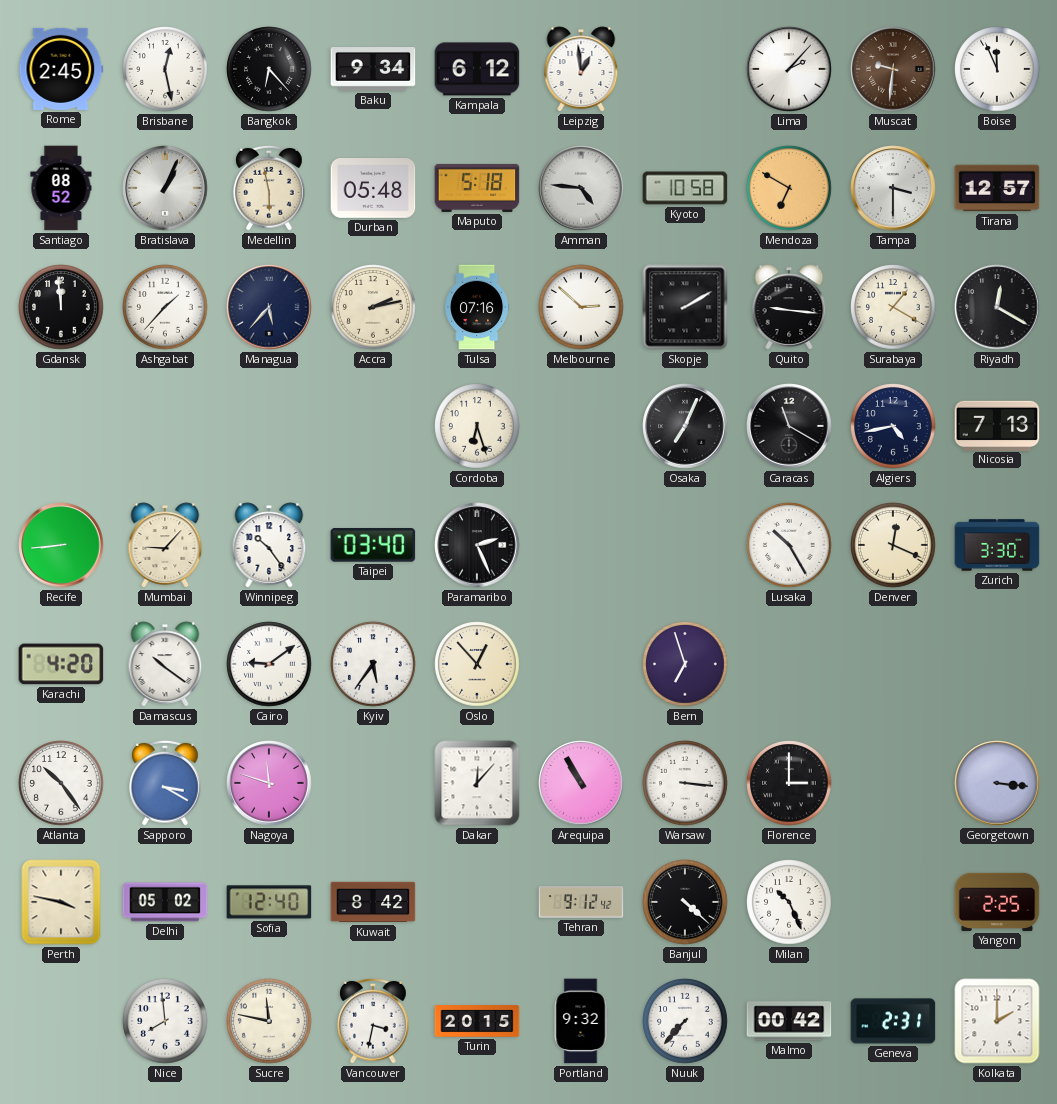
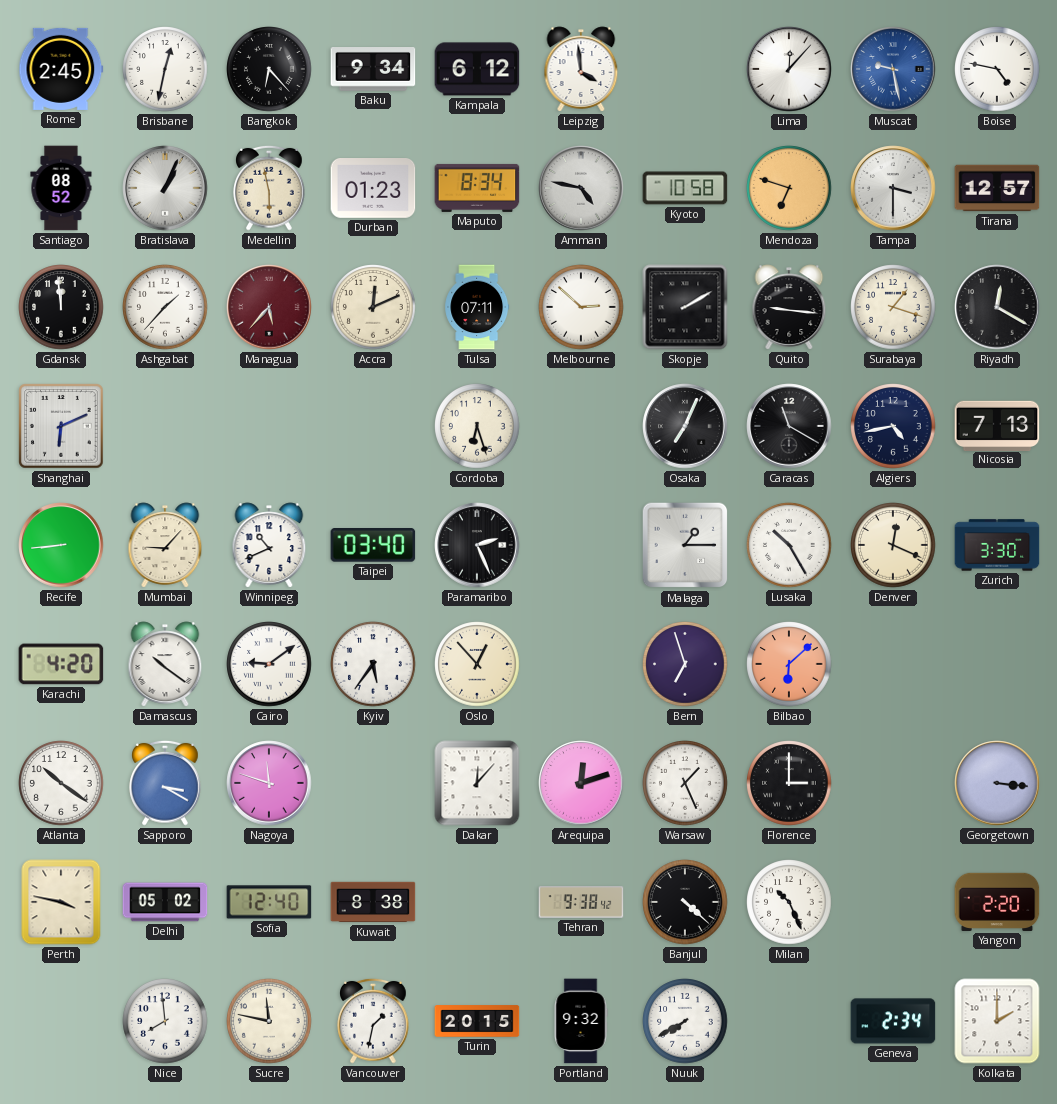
Brisbane: 12:28 -> 12:32 (165, 69)
Leipzig: 12:59 -> 3:59 (581, 69)
Lima: 2:07 -> 12:07 (789, 69)
Muscat: 9:31 -> 9:28 (893, 69)
Muscat dial: brown -> blue (893, 69)
Boise: 11:56 -> 4:47 (997, 69)
Durban: 05:48 -> 01:23 (373, 189)
Maputo: 5:18 -> 8:34 (477, 188)
Amman: 4:46 -> 4:47 (581, 188)
Mendoza: 6:50 -> 6:48 (789, 188)
Managua dial: navy -> burgundy (269, 307)
Accra: 2:13 -> 12:11 (373, 307)
Tulsa: 07:16 -> 07:11 (477, 307)
Surabaya: 1:20 -> 1:18 (893, 307)
Shanghai: none -> 6:11 (62, 427)
Winnipeg: 10:24 -> 10:41 (269, 545)
Malaga: none -> 1:15 (685, 545)
Bilbao: none -> 6:08 (789, 664)
Atlanta: 10:24 -> 10:21 (61, 783)
Arequipa: 10:55 -> 12:12 (581, 783)
Warsaw: 3:16 -> 1:26 (685, 783)
Kuwait: 8:42 -> 8:38 (373, 902)
Tehran: 9:12 -> 9:38 (581, 902)
Yangon: 2:25 -> 2:20 (997, 902)
Vancouver: 3:32 -> 1:32 (373, 1021)
Nuuk: 7:37 -> 7:40 (685, 1021)
Malmo: 00:42 -> none (789, 1021)
Geneva: 2:31 -> 2:34 (893, 1021)
